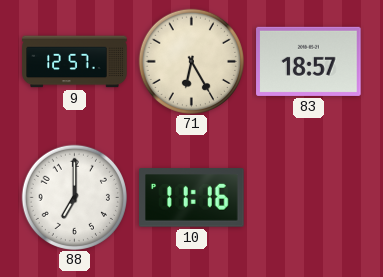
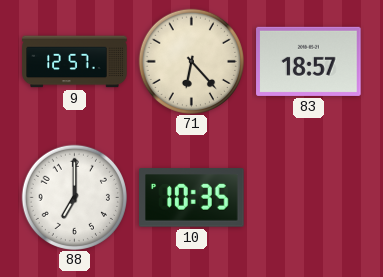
71: 6:25 -> 6:23 (191, 61)
10: 11:16 -> 10:35 (192, 198)
